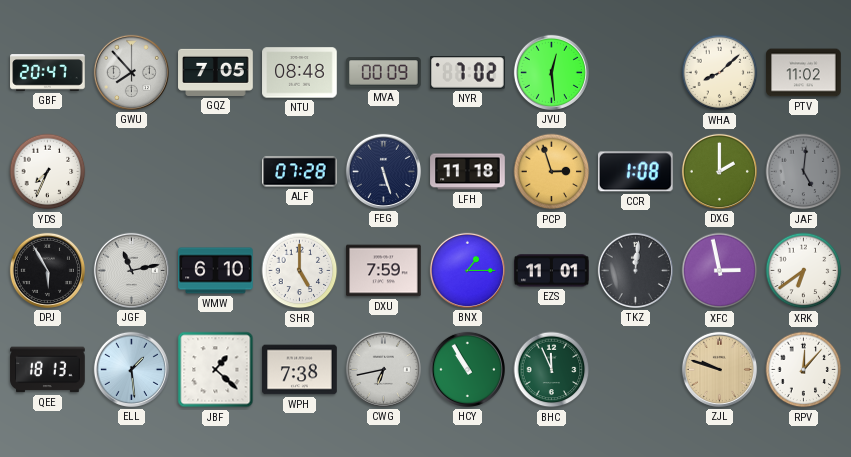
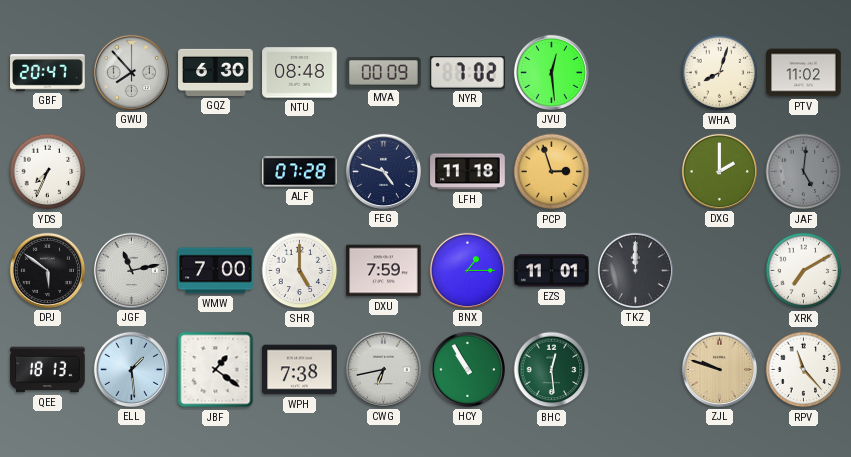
GQZ: 7:05 -> 6:30 (216, 72)
WHA: 8:08 -> 8:03 (720, 73)
FEG: 5:27 -> 4:48 (383, 171)
CCR: 1:08 -> none (635, 172)
DPJ: 5:55 -> 5:51 (47, 270)
WMW: 6:10 -> 7:00 (216, 271)
TKZ: 12:01 -> 12:00 (635, 270)
XFC: 2:58 -> none (720, 271)
XRK: 6:39 -> 7:10 (804, 271)
JBF: 1:22 -> 1:21 (216, 370)
BHC: 11:56 -> 12:29 (552, 370)
RPV: 12:07 -> 11:23 (804, 370)
